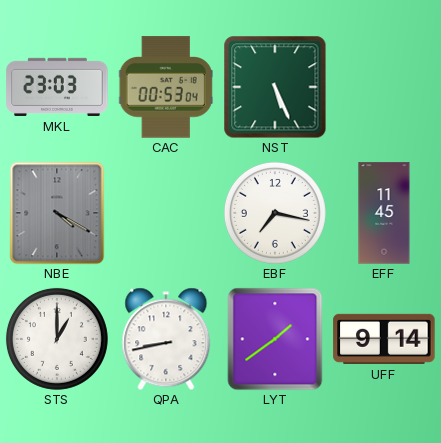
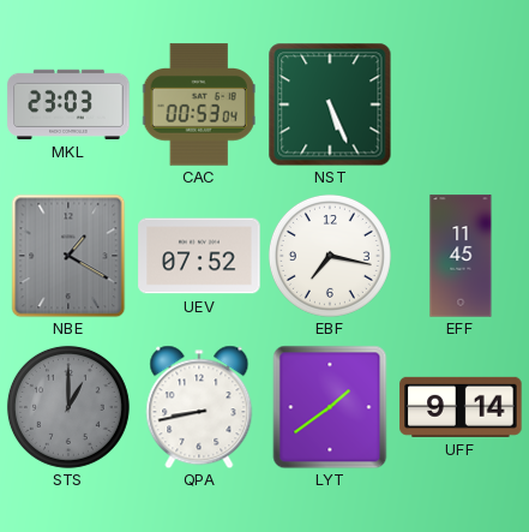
NBE: 4:20 -> 1:20 (68, 256)
UEV: none -> 07:52 (199, 256)
STS dial: white -> grey (68, 407)
